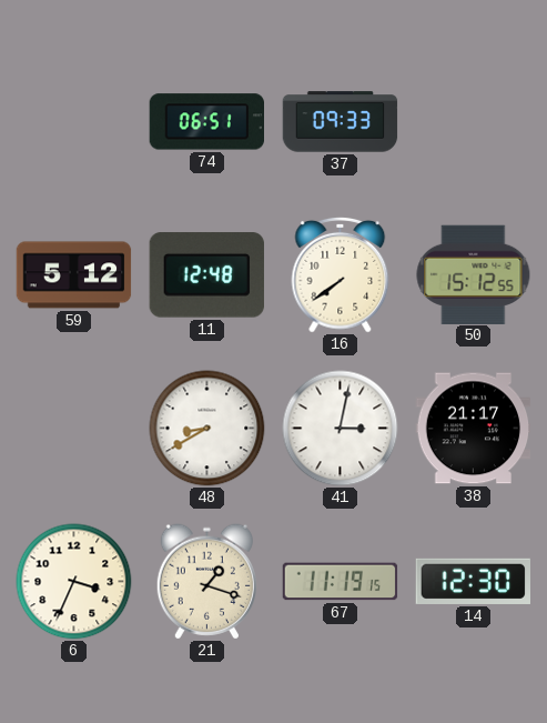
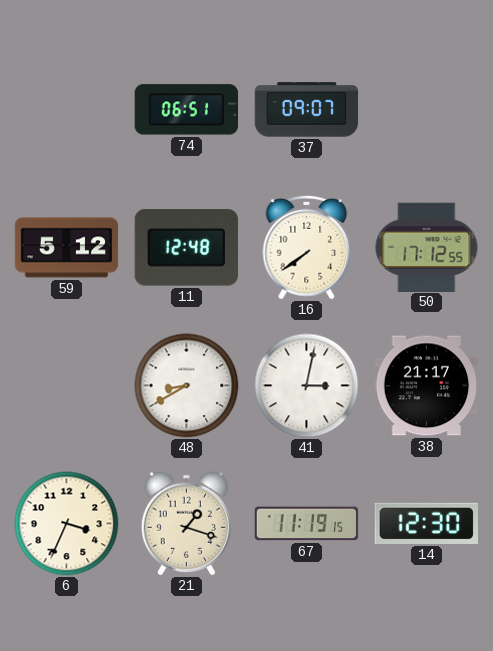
37: 09:33 -> 09:07 (307, 110)
50: 15:12 -> 17:12 (427, 247)
